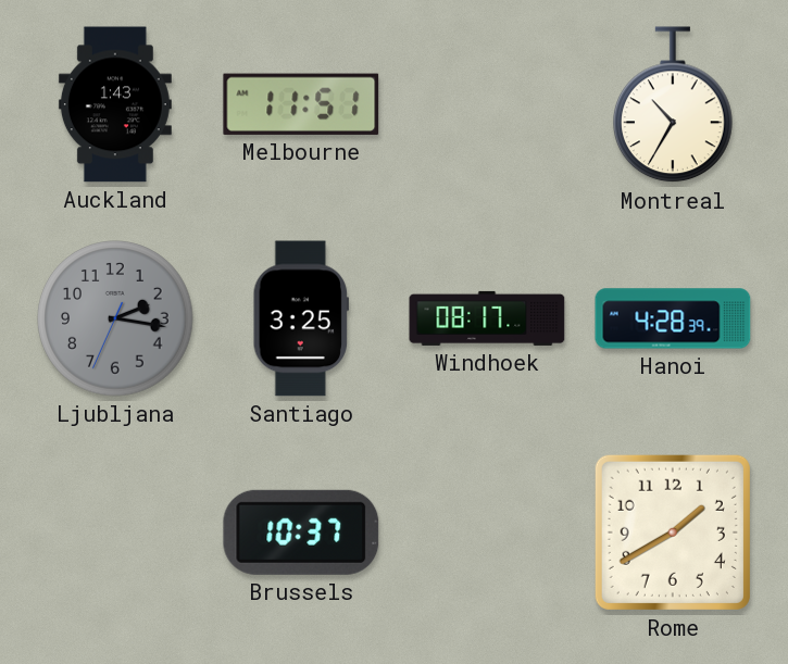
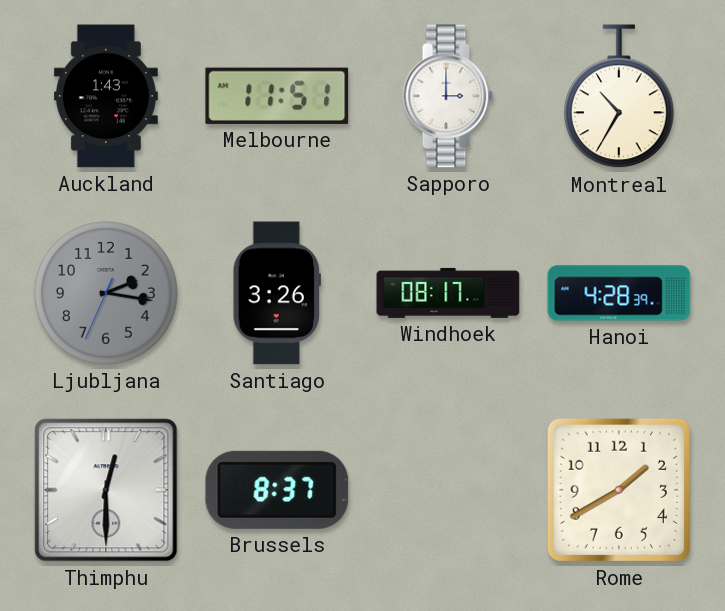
Sapporo: none -> 3:00 (448, 96)
Santiago: 3:25 -> 3:26 (277, 293)
Thimphu: none -> 12:30 (106, 490)
Brussels: 10:37 -> 8:37 (277, 490)
